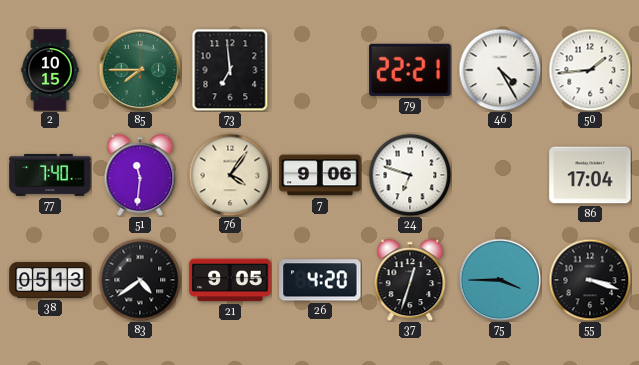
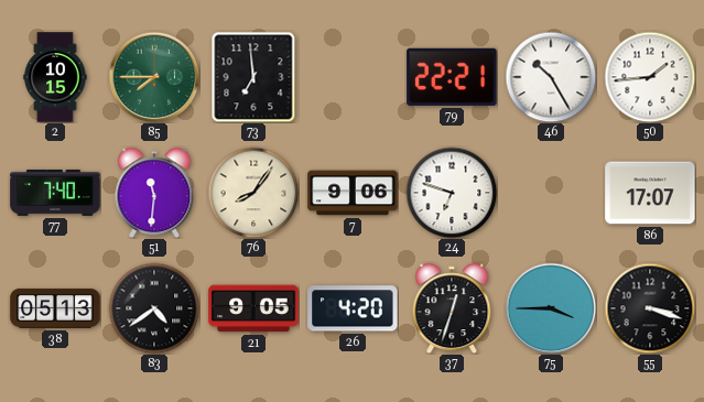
46: 4:25 -> 10:25 (551, 77)
76: 4:06 -> 8:06 (253, 193)
86: 17:04 -> 17:07 (650, 193)
